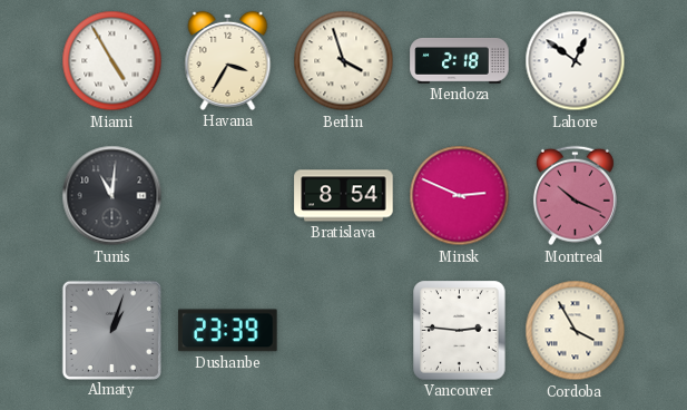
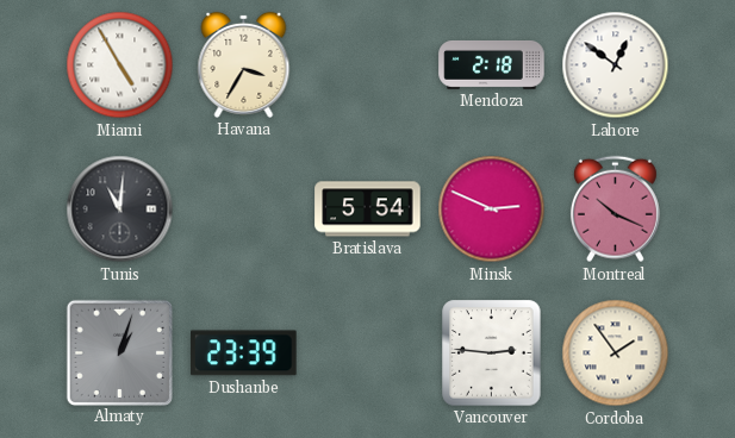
Berlin: 3:57 -> none (344, 61)
Bratislava: 8:54 -> 5:54 (368, 209)
Cordoba: 3:55 -> 1:54 (616, 353)
